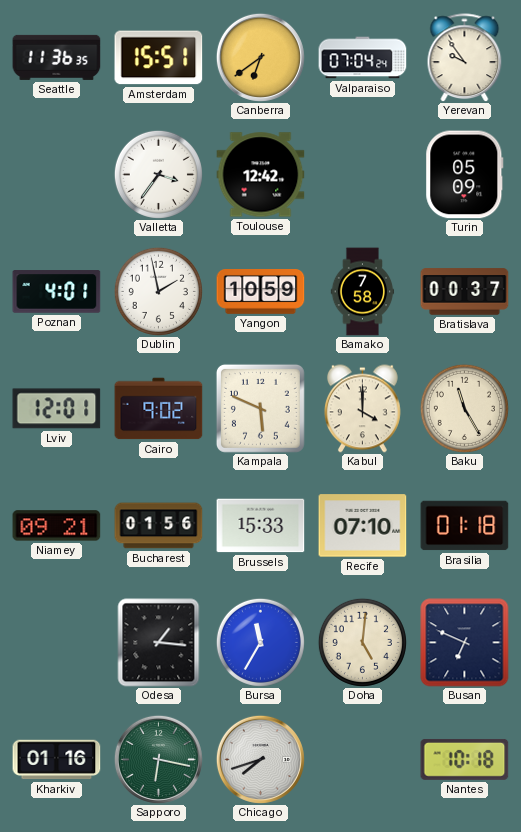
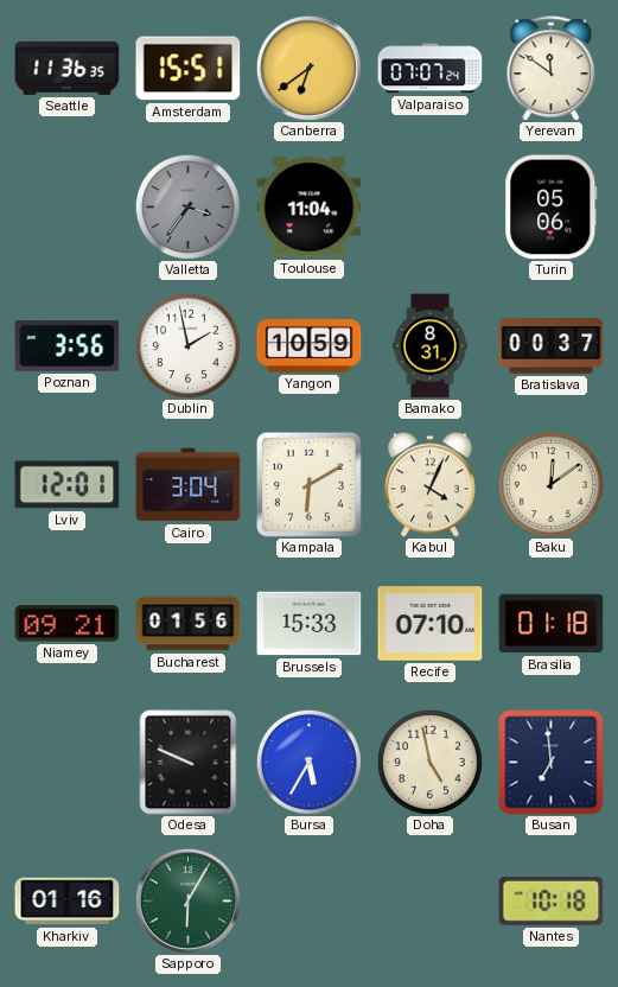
Valparaiso: 07:04 -> 07:07 (431, 69)
Yerevan: 9:54 -> 11:51 (552, 69)
Valletta dial: white -> grey (187, 206)
Toulouse: 12:42 -> 11:04 (310, 208)
Turin: 05:09 -> 05:06 (552, 208)
Poznan: 4:01 -> 3:56 (68, 346)
Bamako: 7:58 -> 8:31 (431, 346)
Cairo: 9:02 -> 3:04 (189, 485)
Kampala: 5:49 -> 6:10 (308, 484)
Kabul: 4:00 -> 4:04 (429, 485)
Baku: 11:25 -> 12:09 (550, 484)
Odesa: 1:16 -> 9:49 (189, 763)
Bursa: 11:35 -> 5:35 (308, 762)
Doha: 5:01 -> 4:58 (429, 762)
Busan: 6:49 -> 6:59 (552, 763)
Sapporo: 6:17 -> 6:05 (187, 900)
Chicago: 7:42 -> none (260, 759)
